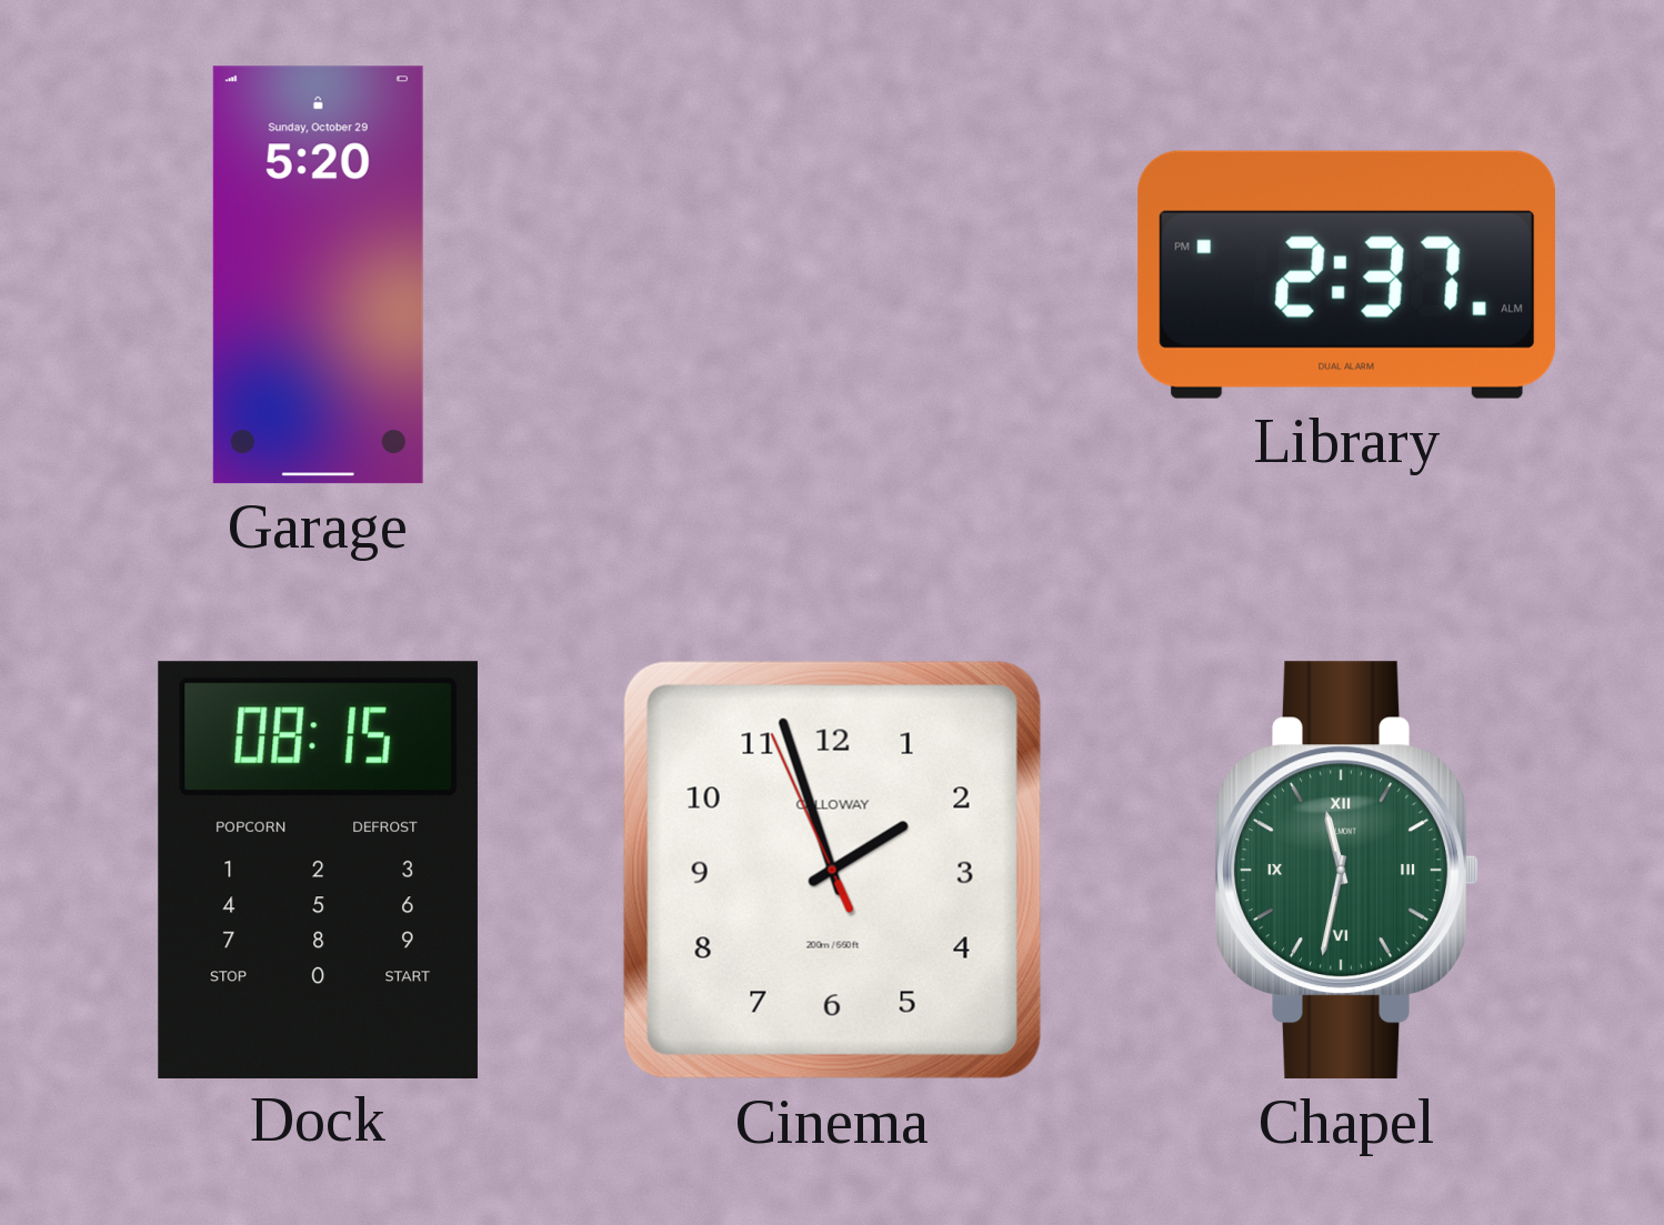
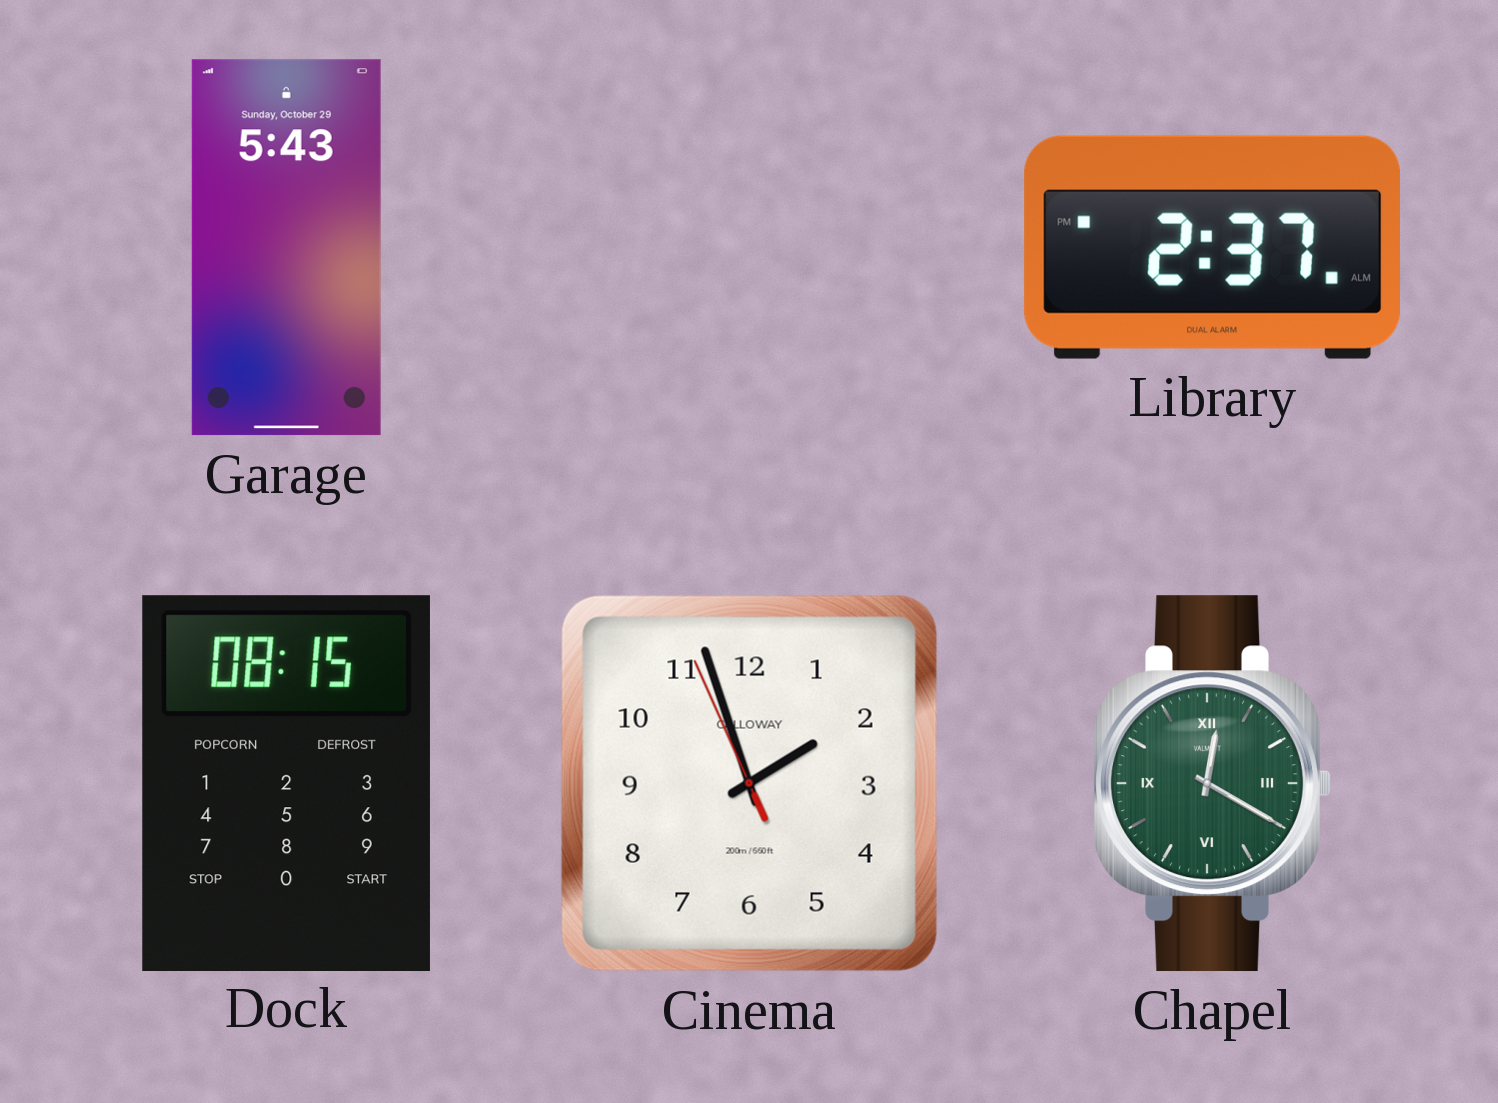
Garage: 5:20 -> 5:43 (286, 248)
Chapel: 11:32 -> 12:20 (1212, 784)
